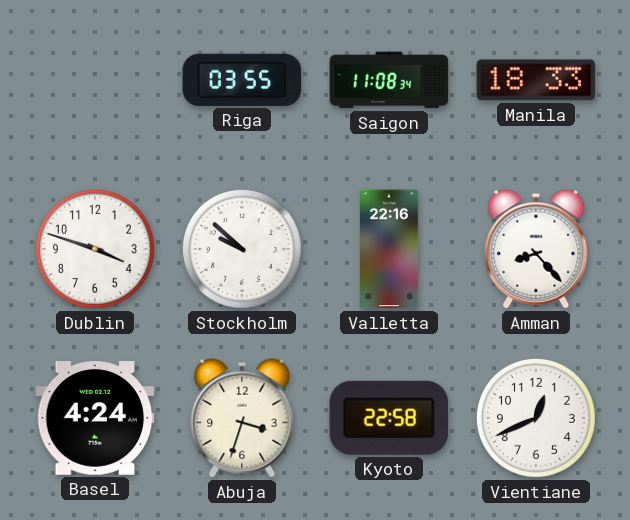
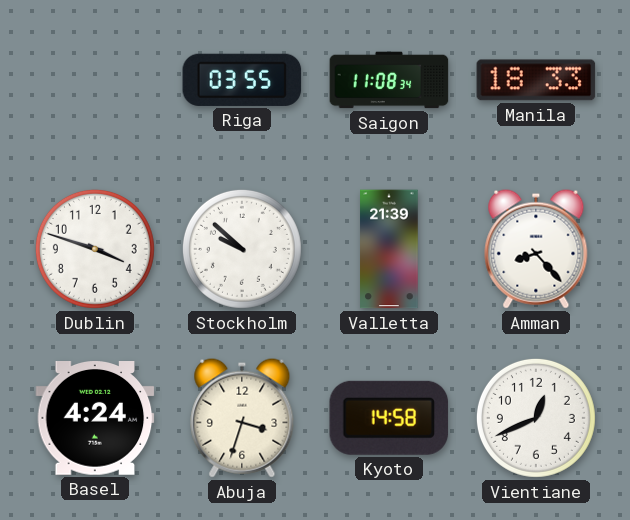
Valletta: 22:16 -> 21:39 (389, 249)
Kyoto: 22:58 -> 14:58 (389, 418)
